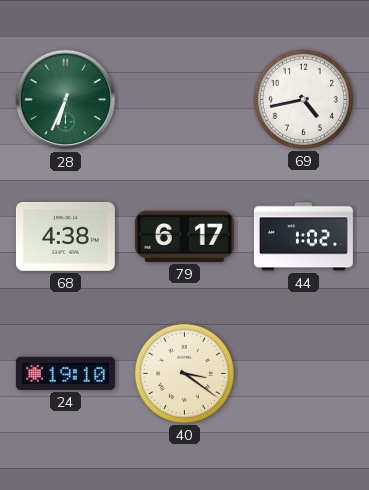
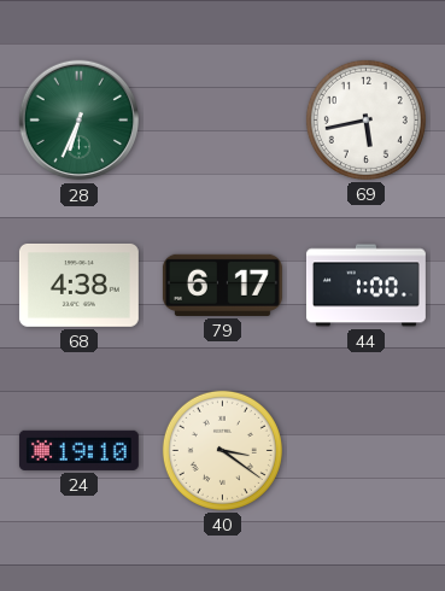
69: 4:43 -> 5:43 (365, 119)
44: 1:02 -> 1:00 (365, 286)
